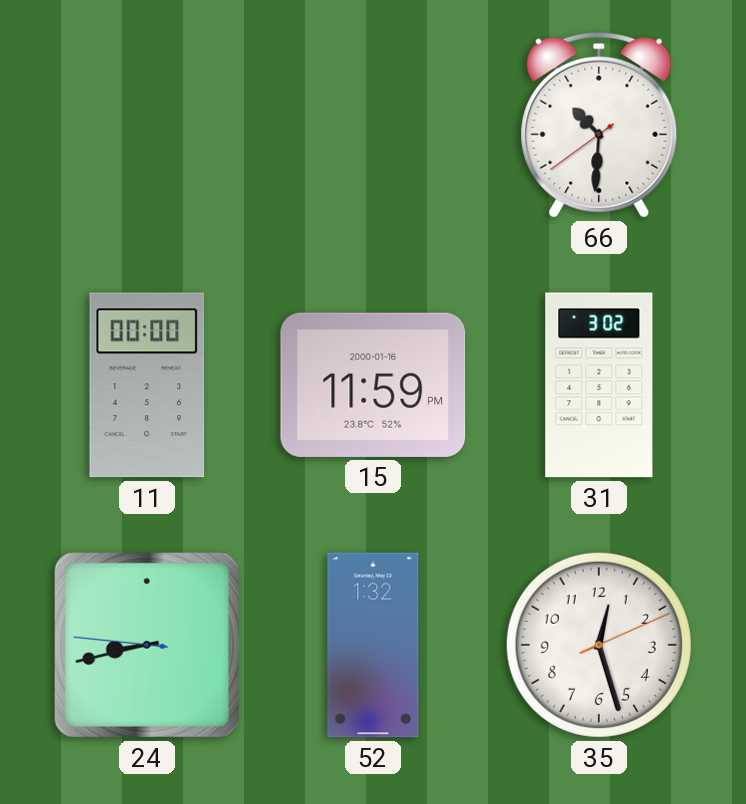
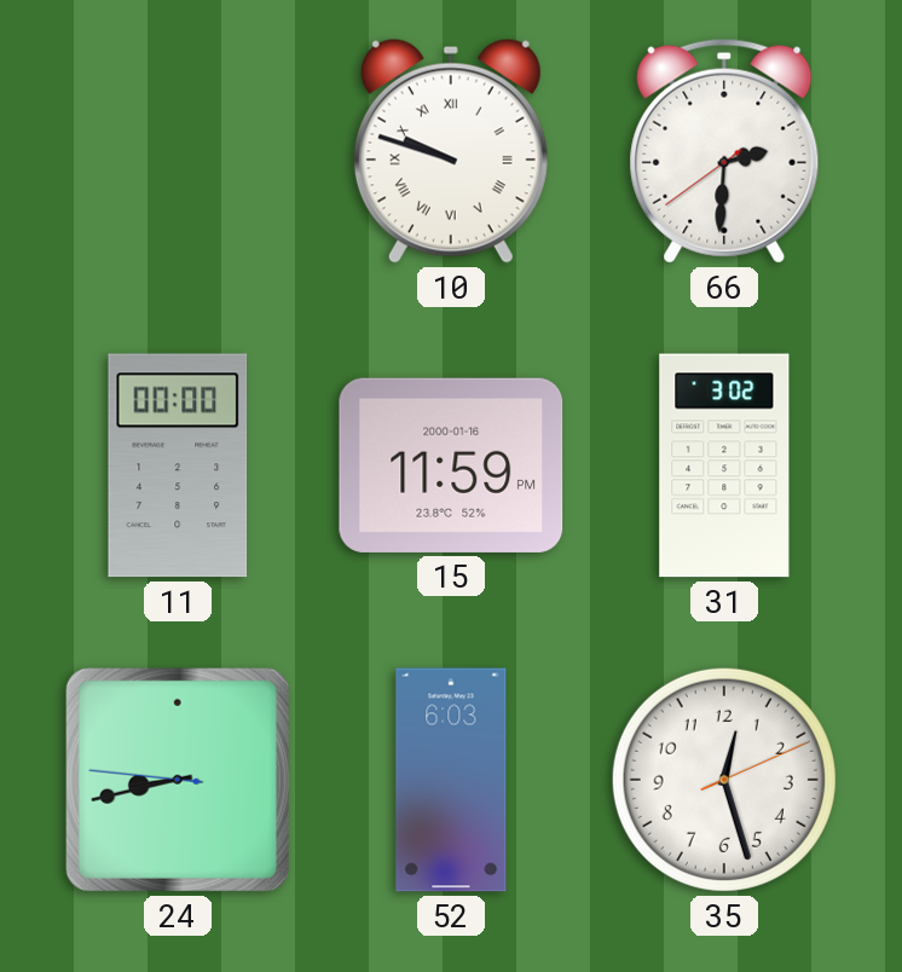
10: none -> 9:48 (451, 151)
66: 10:30 -> 2:30 (724, 151)
52: 1:32 -> 6:03 (451, 780)
